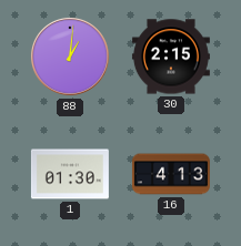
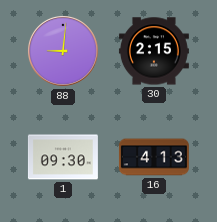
88: 1:01 -> 9:01 (63, 52)
1: 01:30 -> 09:30 (63, 157)
